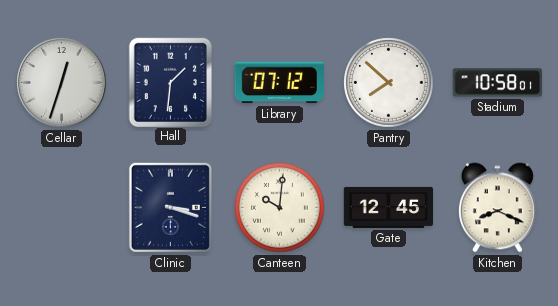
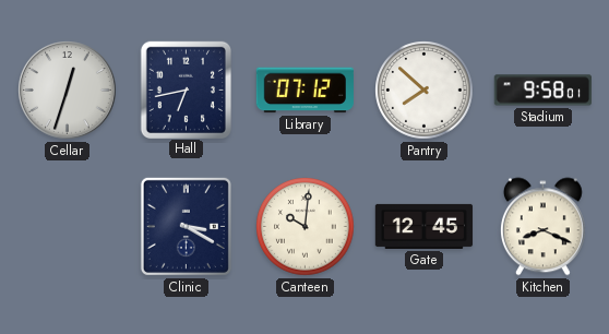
Hall: 1:31 -> 6:43 (186, 90)
Stadium: 10:58 -> 9:58 (542, 91)
Clinic: 3:18 -> 3:20 (186, 226)
